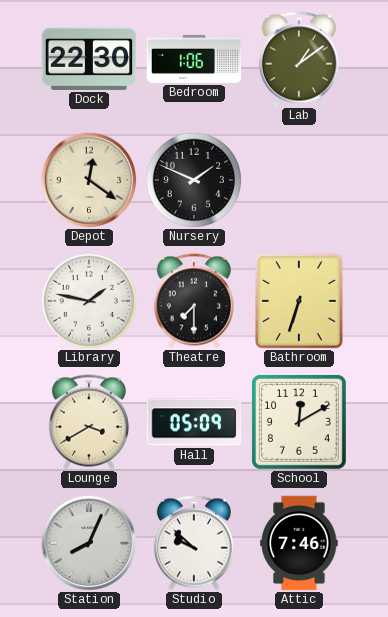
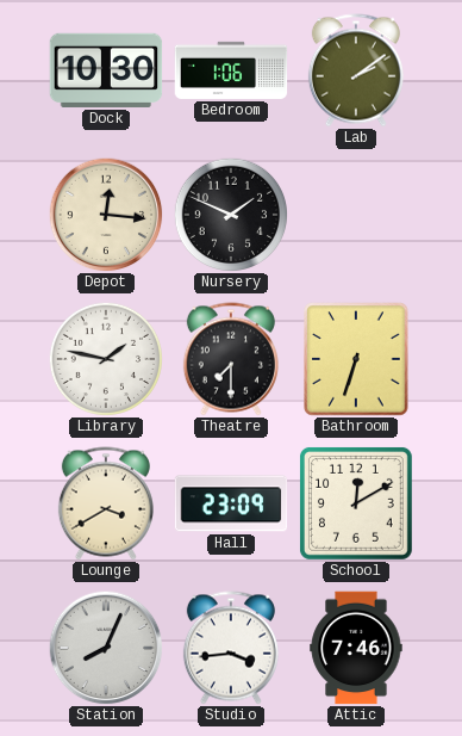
Dock: 22:30 -> 10:30 (106, 70)
Lab: 1:09 -> 2:09 (356, 70)
Depot: 12:21 -> 12:16 (106, 215)
Hall: 05:09 -> 23:09 (231, 503)
Studio: 9:52 -> 3:44 (231, 648)
